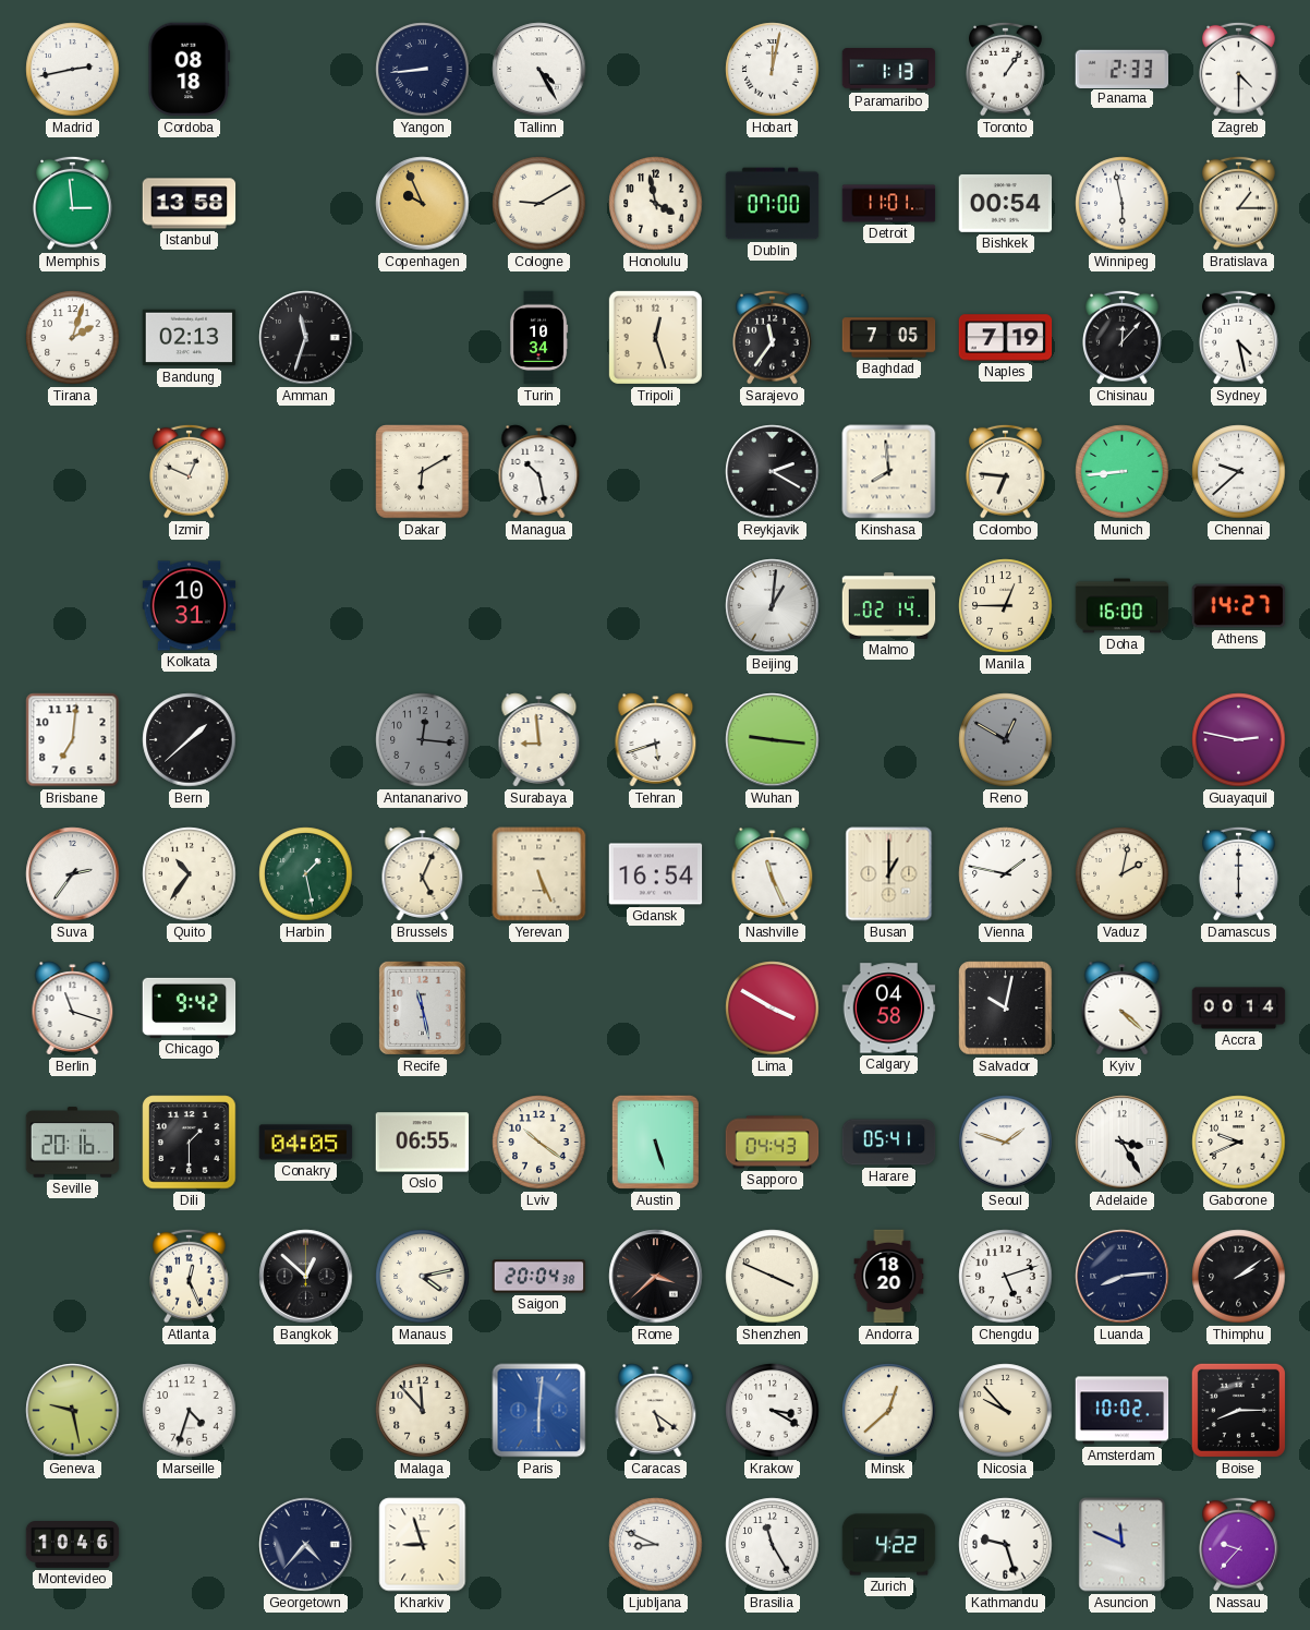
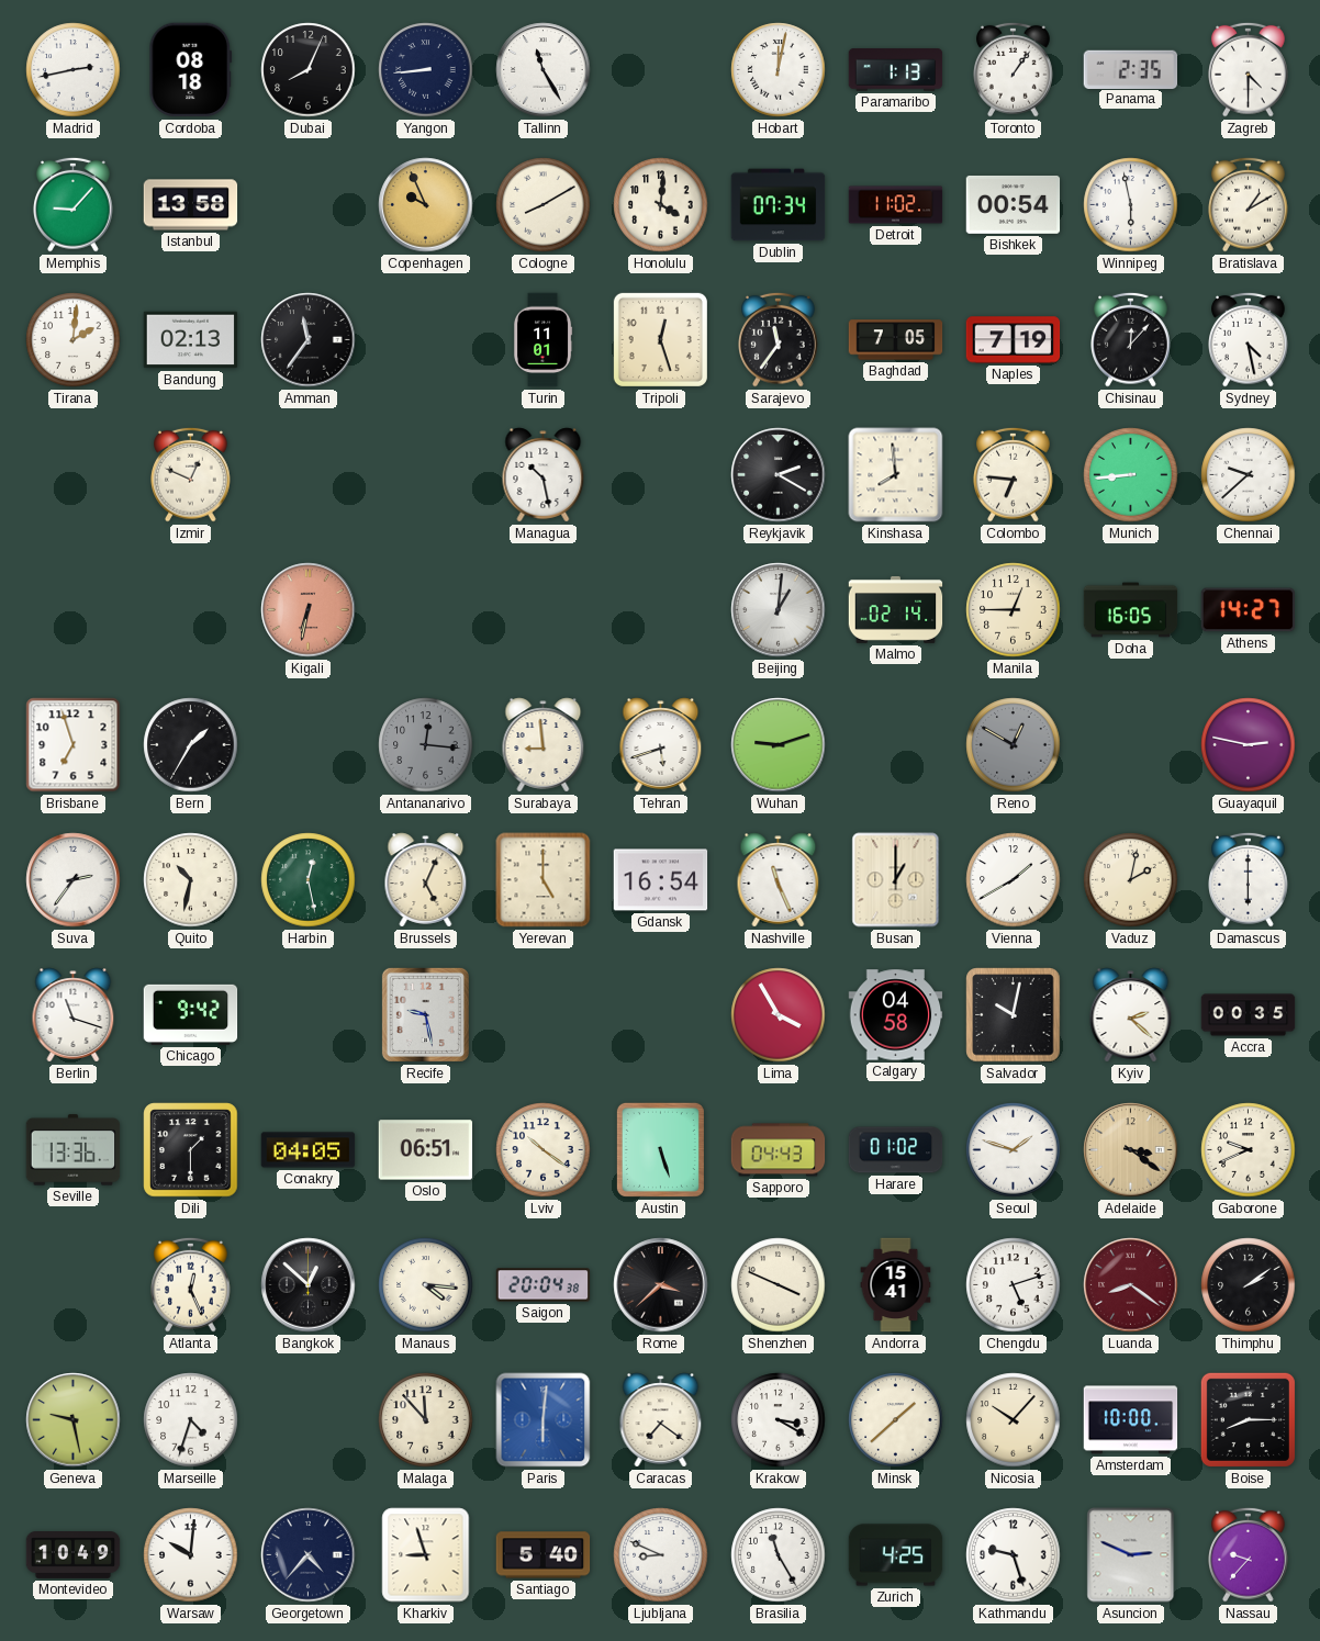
Dubai: none -> 8:04 (309, 70)
Tallinn: 4:25 -> 11:25 (544, 70)
Panama: 2:33 -> 2:35 (1131, 69)
Memphis: 2:59 -> 9:07 (74, 204)
Cologne: 9:10 -> 8:10 (544, 205)
Honolulu: 3:58 -> 4:01 (661, 205)
Dublin: 07:00 -> 07:34 (779, 205)
Detroit: 11:01 -> 11:02 (896, 205)
Bratislava: 1:15 -> 1:10 (1249, 204)
Tirana: 2:03 -> 2:01 (74, 340)
Amman: 11:33 -> 11:36 (309, 340)
Turin: 10:34 -> 11:01 (542, 340)
Dakar: 6:10 -> none (423, 472)
Kolkata: 10:31 -> none (190, 606)
Kigali: none -> 6:32 (309, 610)
Doha: 16:00 -> 16:05 (1131, 610)
Brisbane: 7:01 -> 6:57 (74, 745)
Bern: 1:38 -> 1:35 (191, 745)
Wuhan: 9:16 -> 9:12 (779, 745)
Quito: 10:36 -> 10:32 (191, 880)
Harbin: 1:28 -> 12:28 (309, 880)
Yerevan: 5:26 -> 5:00 (544, 880)
Vienna: 1:47 -> 1:40 (1014, 880)
Recife: 11:28 -> 9:28 (425, 1014)
Lima: 3:50 -> 3:55 (779, 1015)
Kyiv: 4:22 -> 2:22 (1131, 1015)
Accra: 00:14 -> 00:35 (1249, 1015)
Seville: 20:16 -> 13:36 (74, 1150)
Oslo: 06:55 -> 06:51 (426, 1150)
Harare: 05:41 -> 01:02 (896, 1150)
Adelaide: 3:25 -> 3:21 (1131, 1150)
Adelaide dial: white -> champagne (1131, 1150)
Manaus: 4:13 -> 4:16 (426, 1285)
Andorra: 18:20 -> 15:41 (896, 1285)
Luanda: 8:14 -> 8:21 (1131, 1285)
Luanda dial: navy -> burgundy (1131, 1285)
Caracas: 5:21 -> 7:21 (661, 1420)
Minsk: 12:38 -> 1:38 (896, 1420)
Nicosia: 9:53 -> 10:07 (1014, 1420)
Amsterdam: 10:02 -> 10:00 (1131, 1420)
Montevideo: 10:46 -> 10:49 (74, 1555)
Warsaw: none -> 10:01 (191, 1555)
Santiago: none -> 5:40 (544, 1555)
Zurich: 4:22 -> 4:25 (896, 1555)
Asuncion: 11:49 -> 2:49 (1131, 1555)
